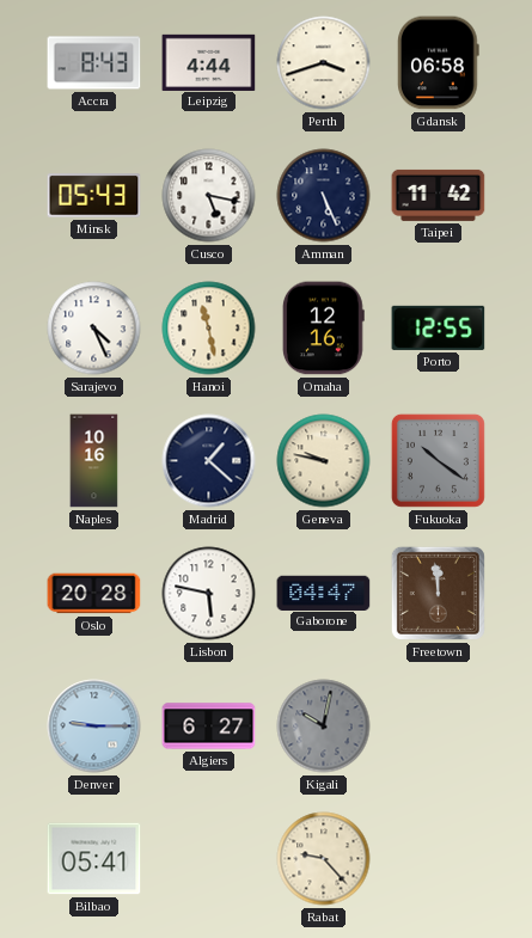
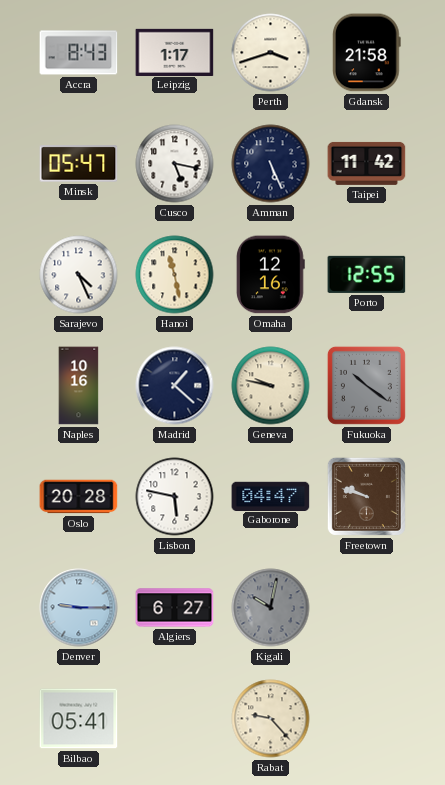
Leipzig: 4:44 -> 1:17 (175, 52)
Gdansk: 06:58 -> 21:58 (367, 53)
Minsk: 05:43 -> 05:47 (79, 164)
Freetown: 11:59 -> 9:48 (366, 496)
